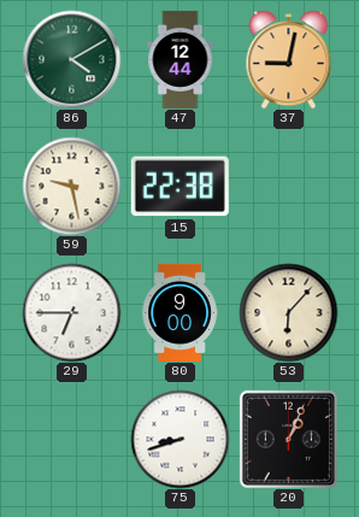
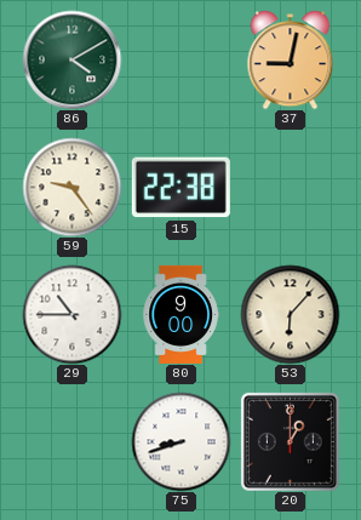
47: 12:44 -> none (181, 59)
59: 9:28 -> 9:24 (71, 187)
29: 6:45 -> 10:45 (71, 314)
20: 1:04 -> 1:00 (290, 441)
